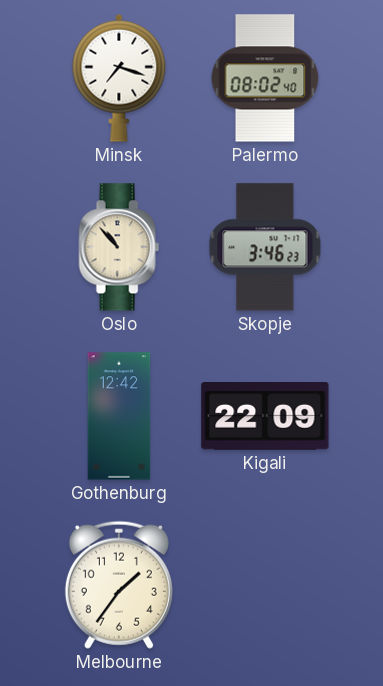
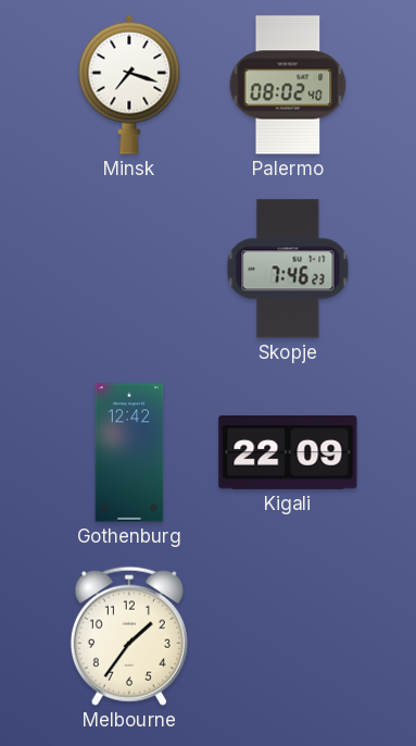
Oslo: 10:53 -> none (119, 247)
Skopje: 3:46 -> 7:46 (288, 269)
